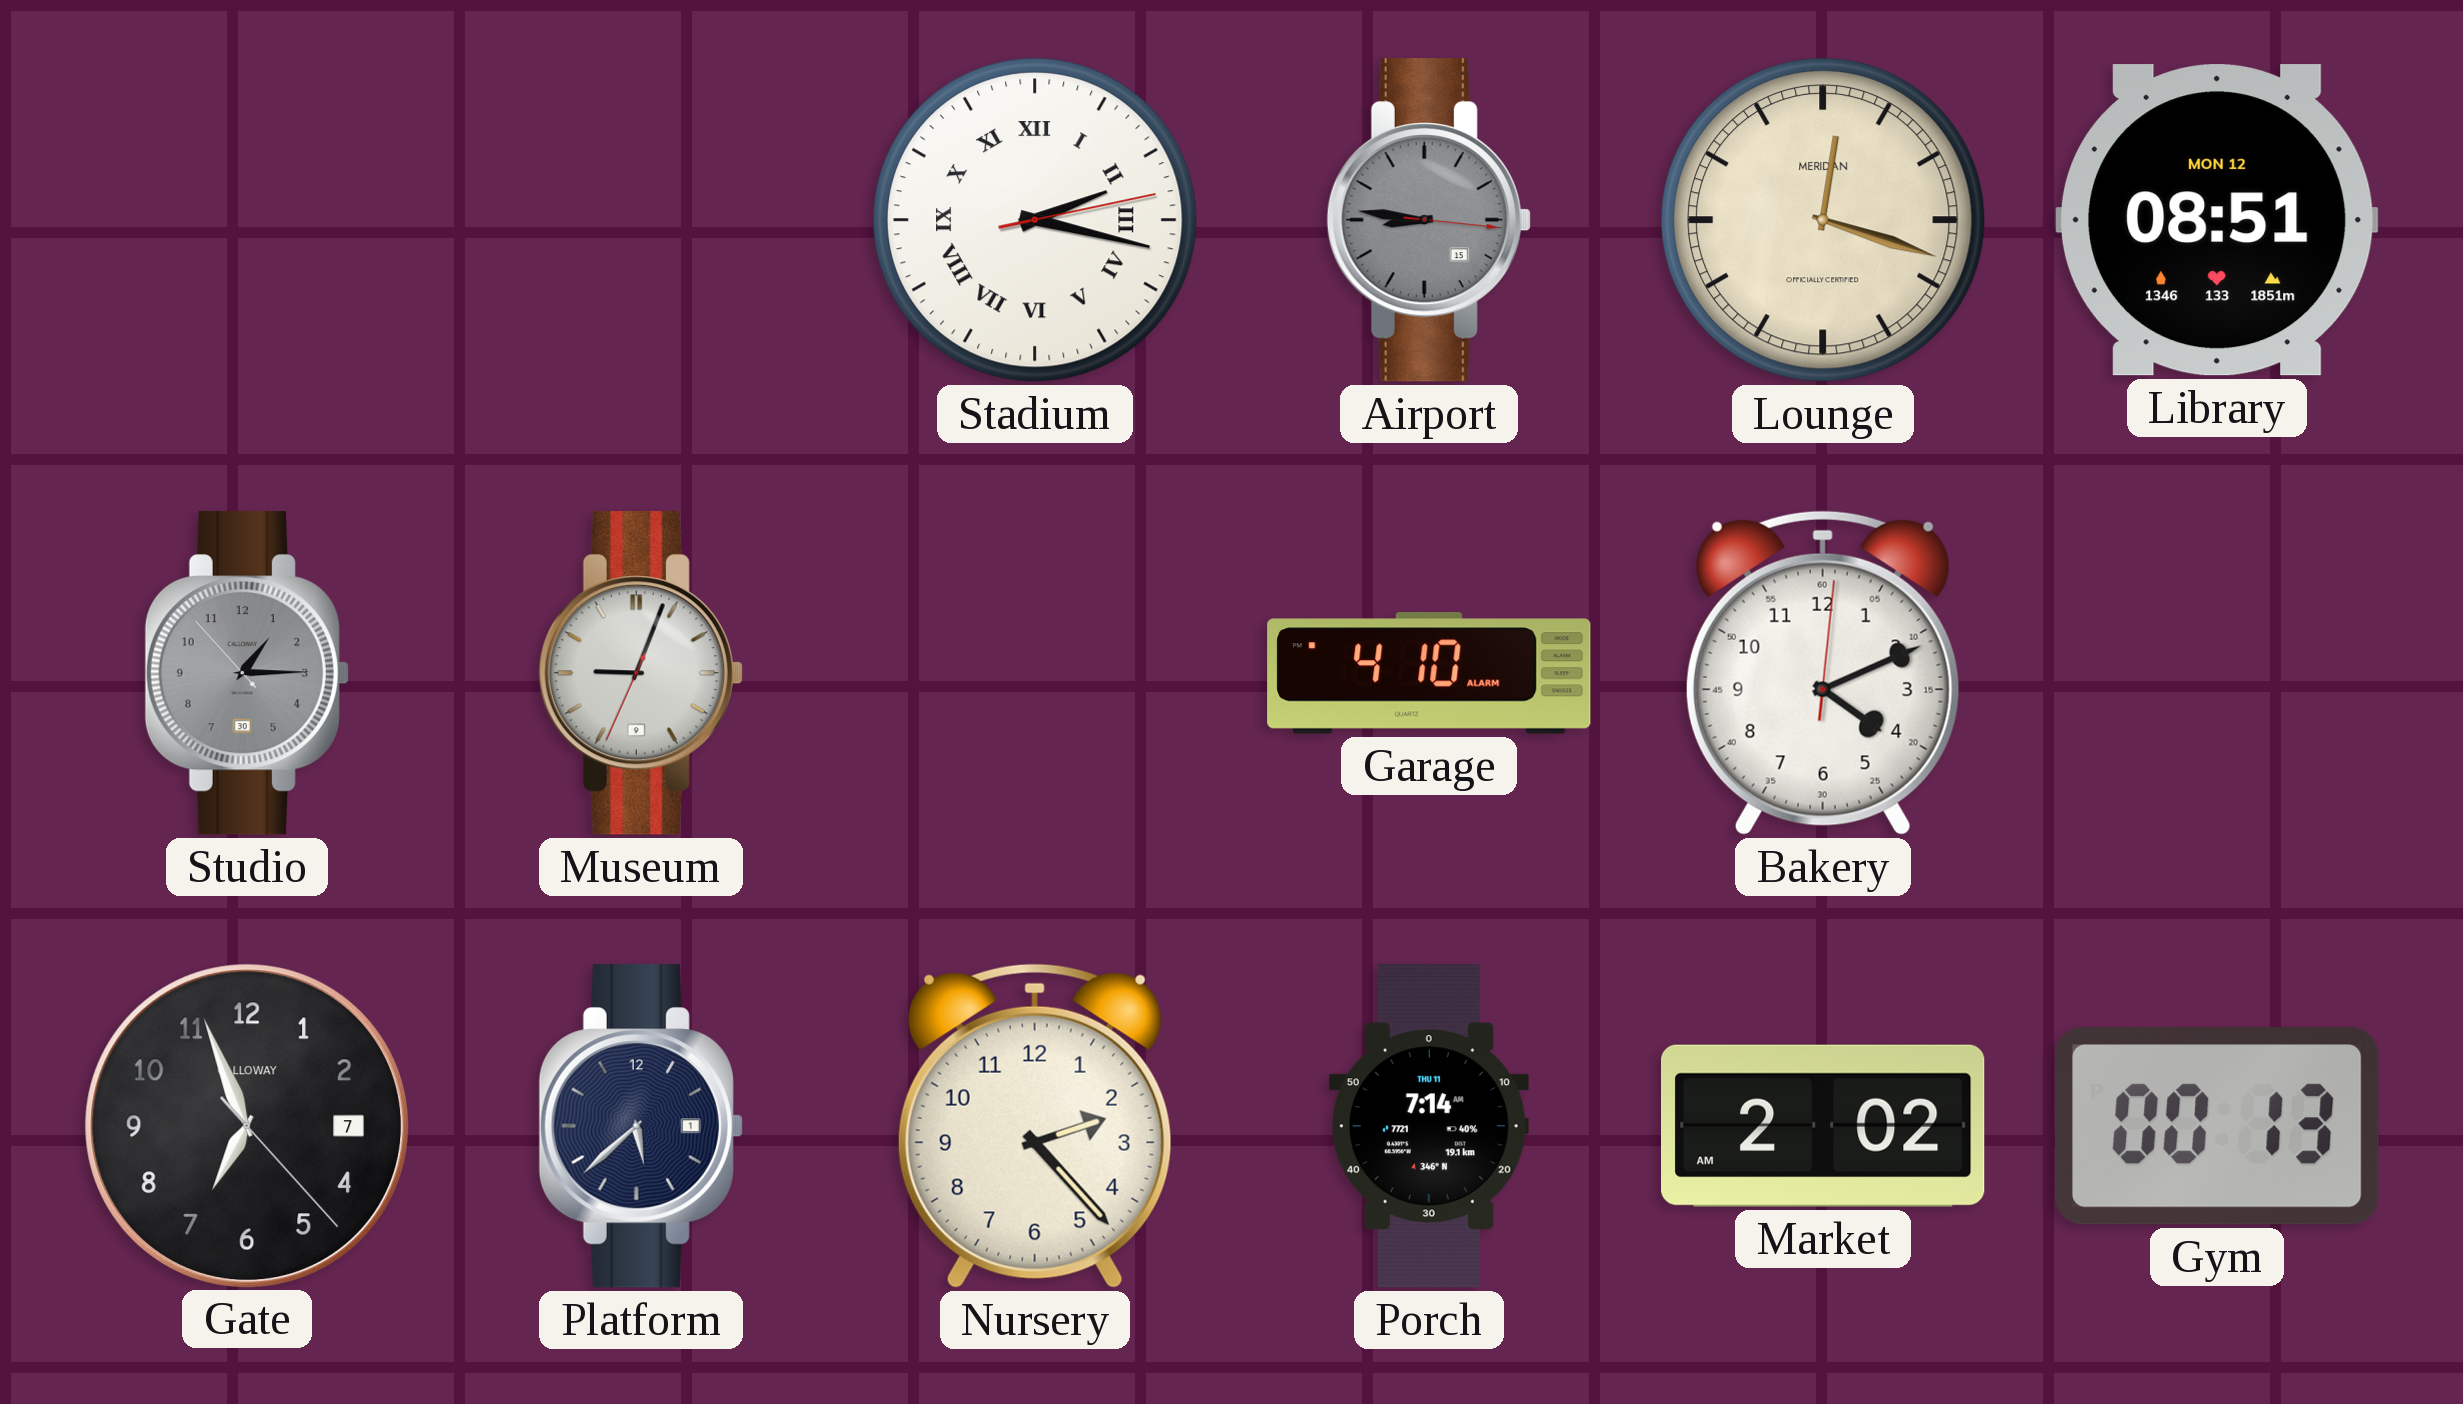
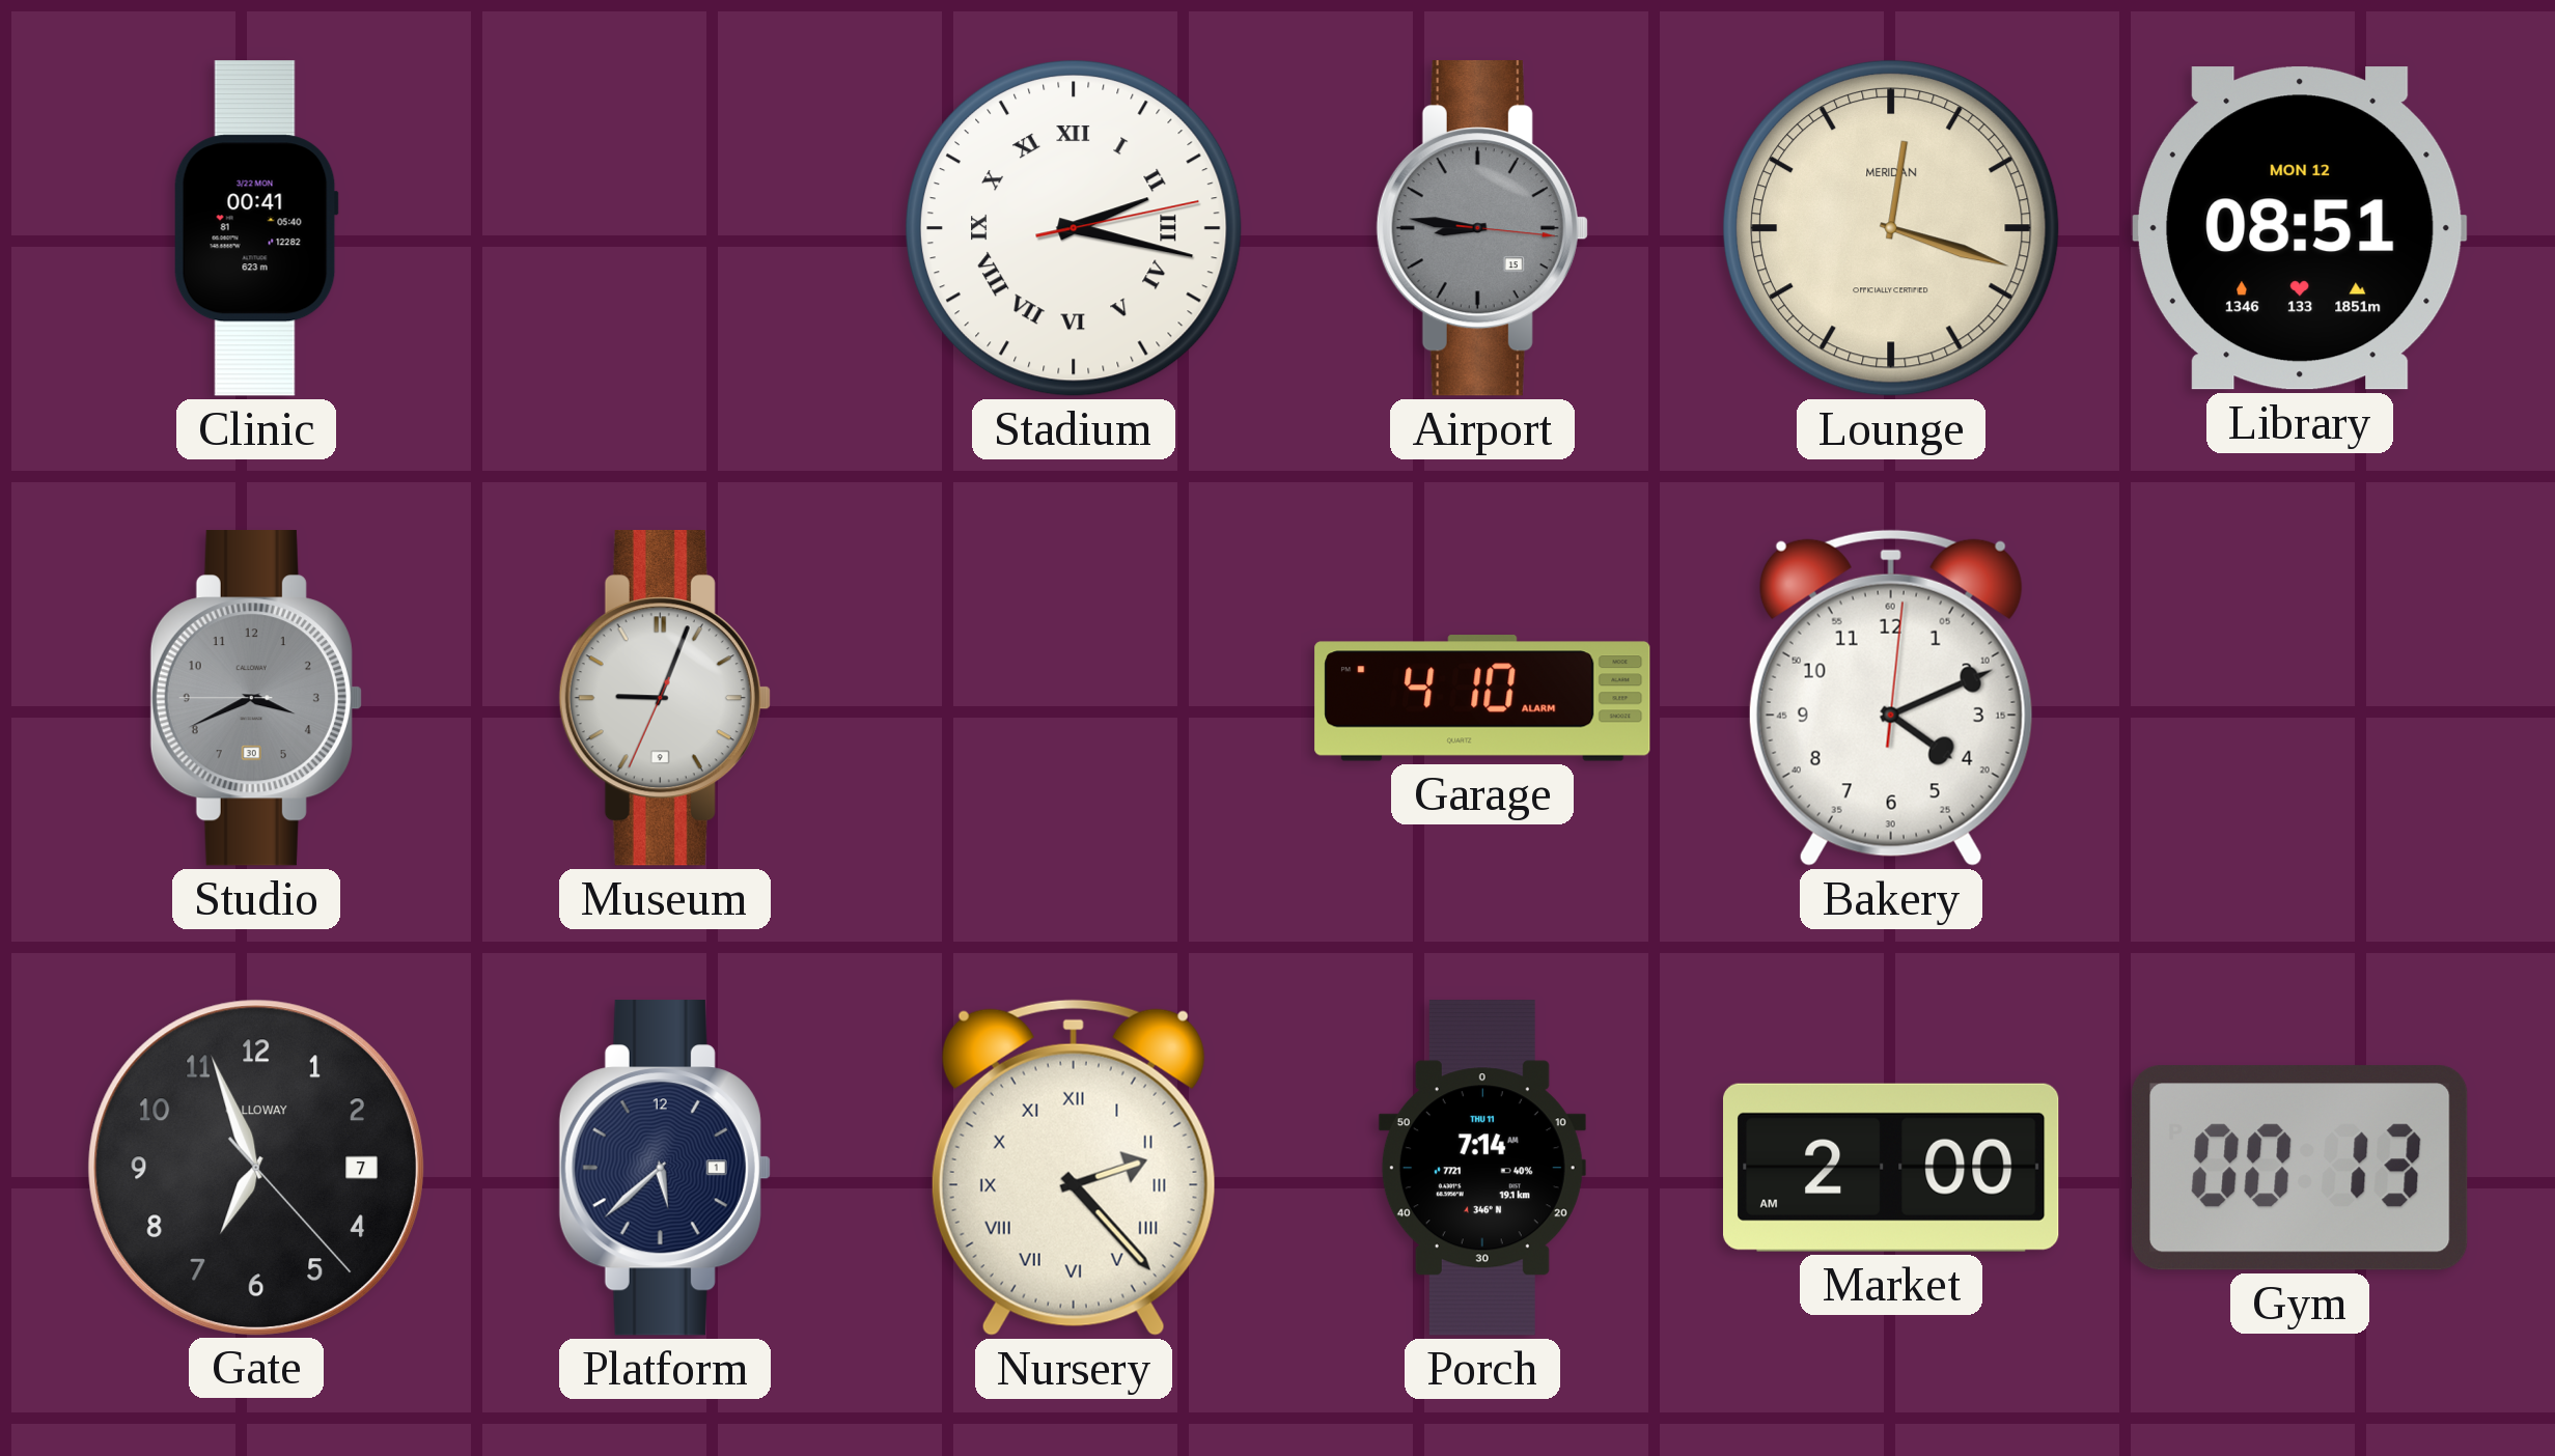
Clinic: none -> 00:41 (256, 228)
Studio: 1:14 -> 3:40 (256, 698)
Nursery numerals: Arabic -> Roman (1074, 1168)
Market: 2:02 -> 2:00 (1892, 1168)
